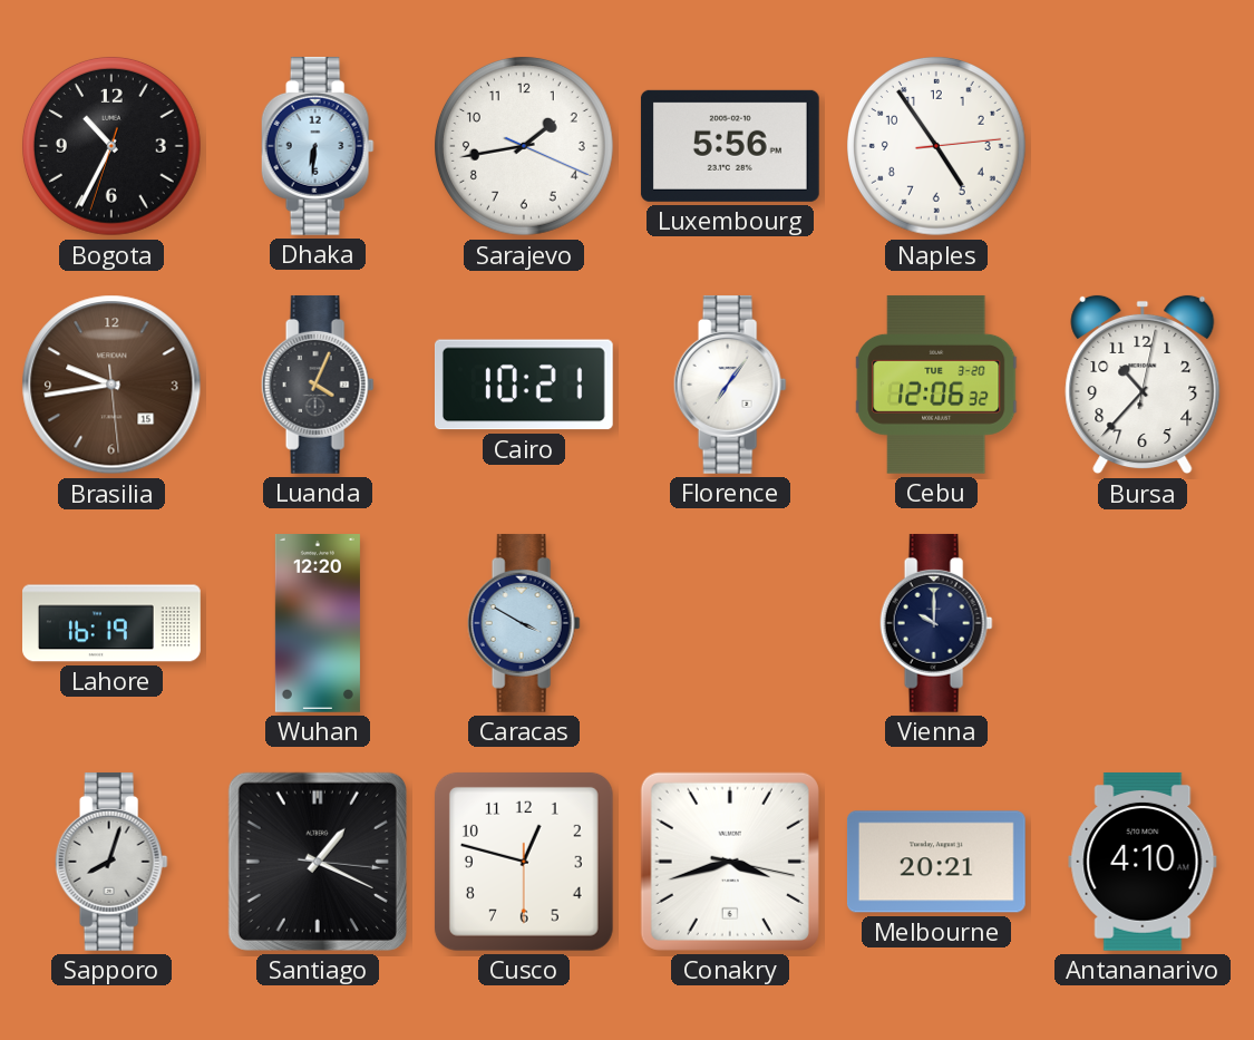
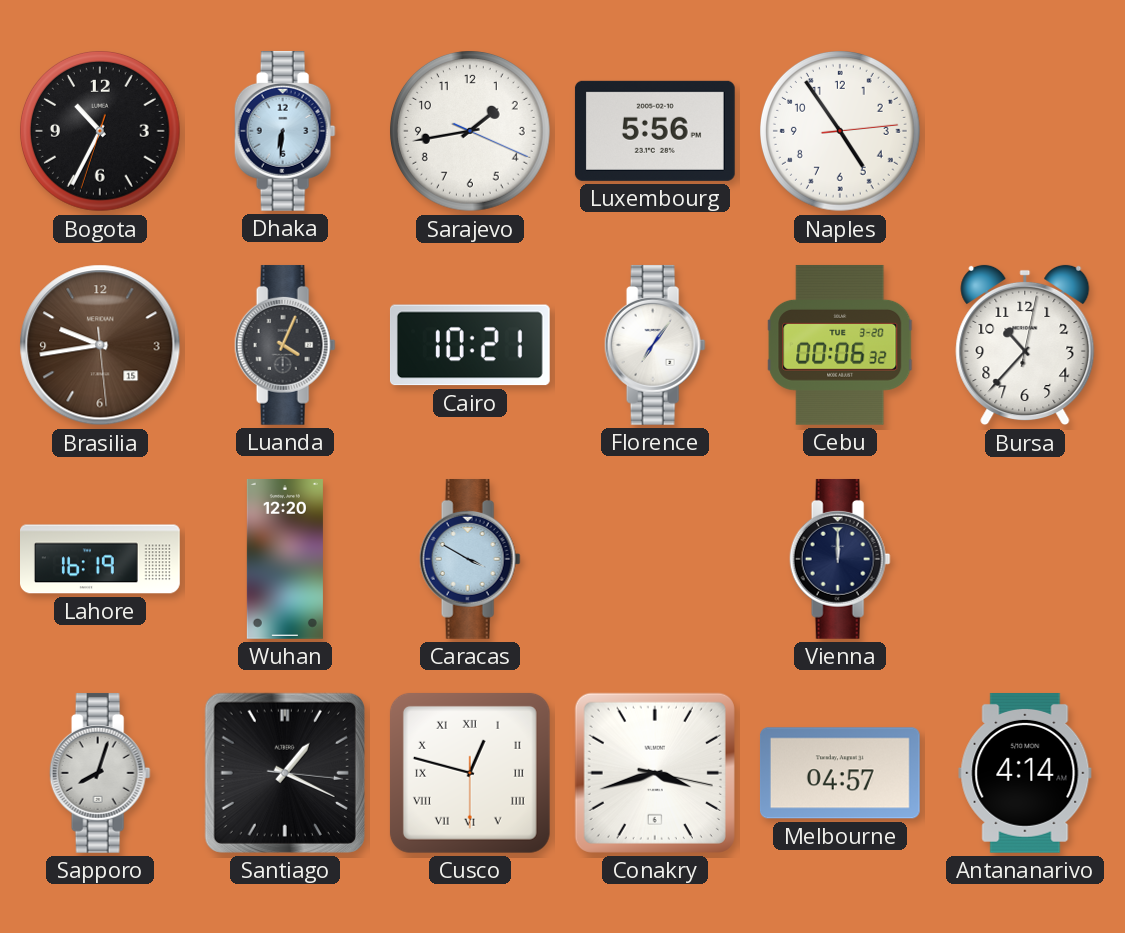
Cebu: 12:06 -> 00:06 (840, 345)
Vienna: 10:00 -> 12:00 (840, 559)
Cusco numerals: Arabic -> Roman (470, 773)
Melbourne: 20:21 -> 04:57 (840, 773)
Antananarivo: 4:10 -> 4:14 (1025, 773)
